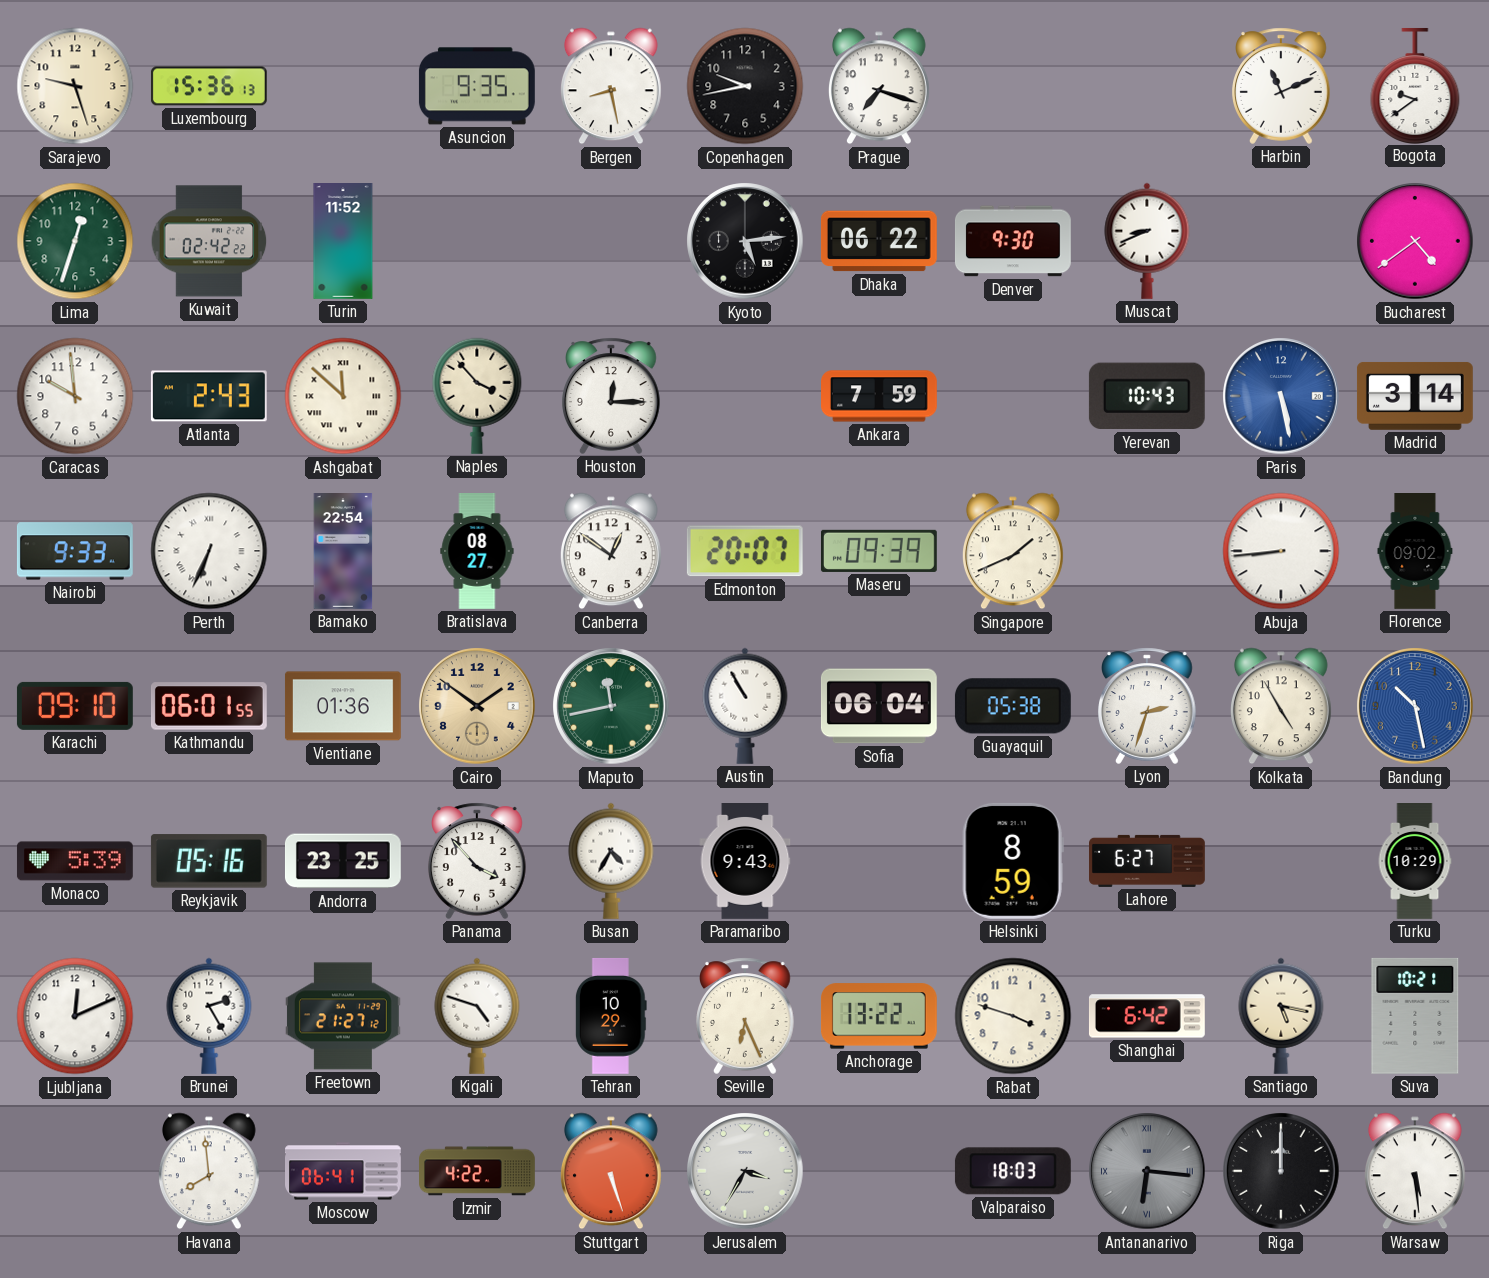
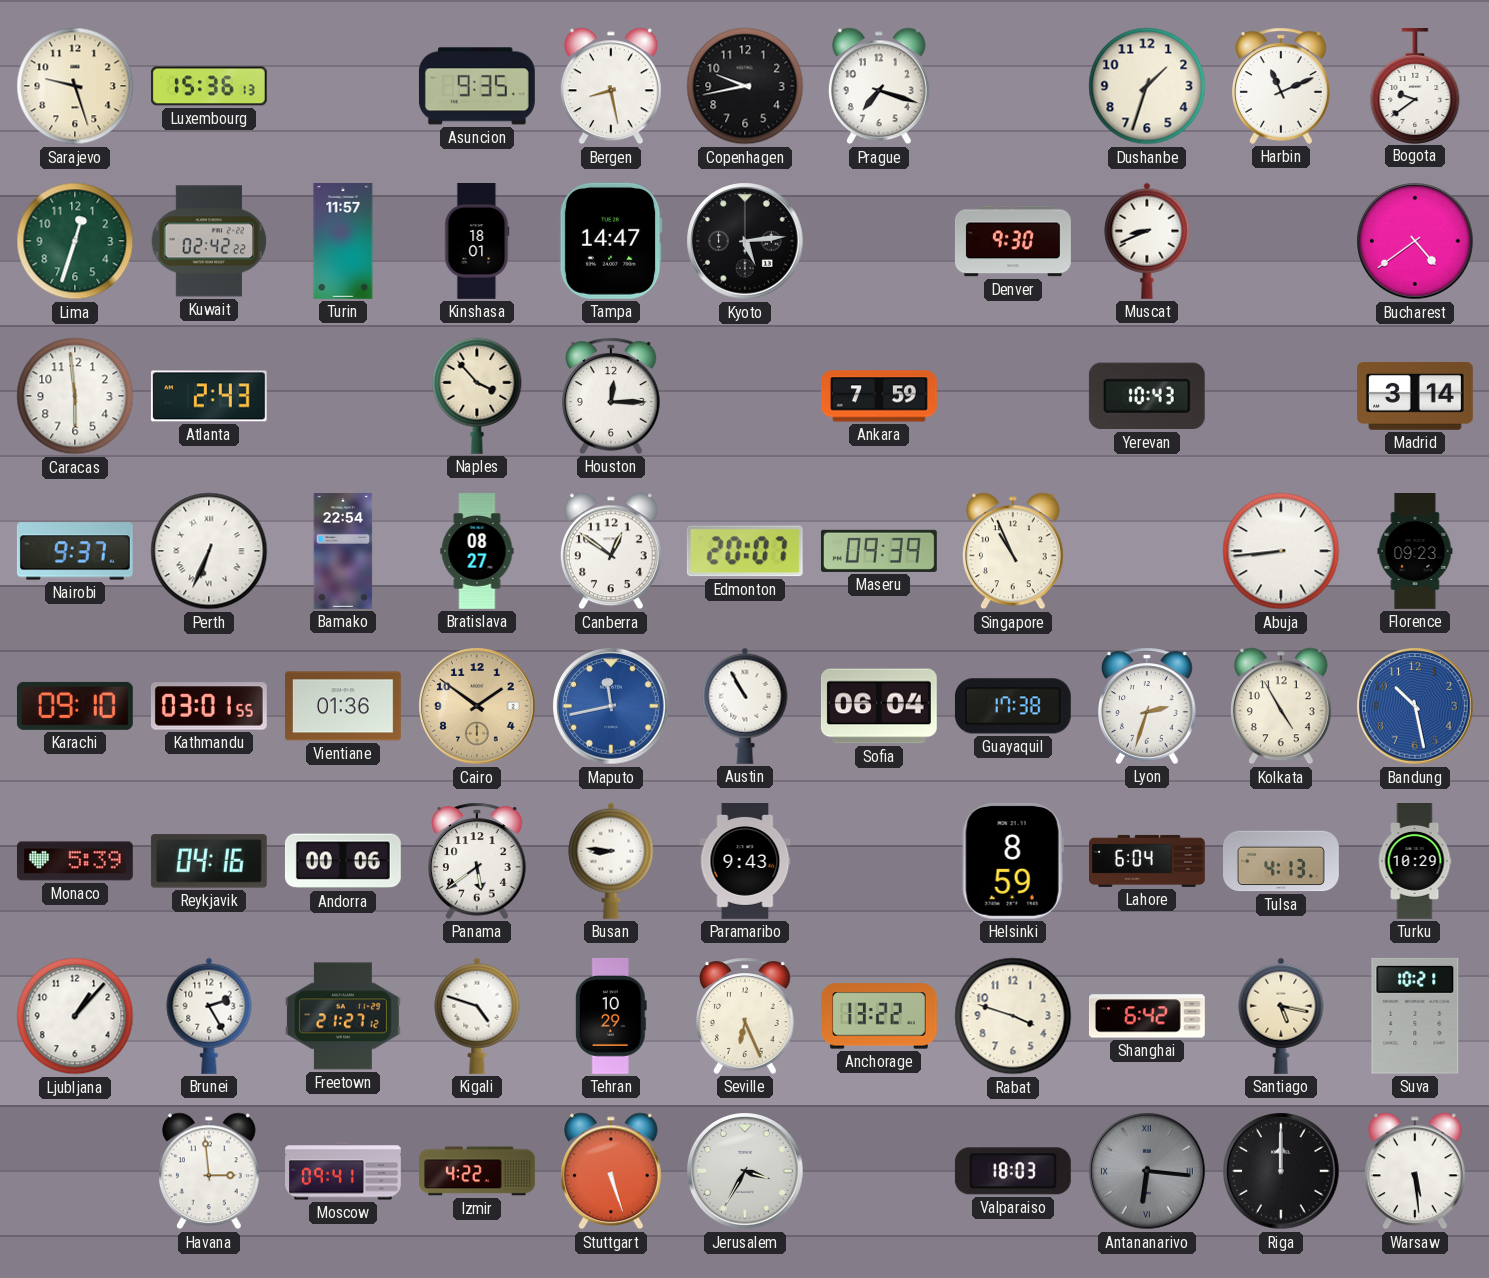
Dushanbe: none -> 1:33 (1147, 86)
Turin: 11:52 -> 11:57 (343, 242)
Kinshasa: none -> 18:01 (477, 242)
Tampa: none -> 14:47 (611, 241)
Dhaka: 06:22 -> none (879, 241)
Caracas: 9:59 -> 5:59 (75, 396)
Ashgabat: 11:52 -> none (343, 396)
Paris: 5:28 -> none (1281, 396)
Nairobi: 9:33 -> 9:37 (75, 551)
Singapore: 1:41 -> 10:56 (1013, 551)
Florence: 09:02 -> 09:23 (1415, 552)
Kathmandu: 06:01 -> 03:01 (209, 706)
Maputo dial: green -> blue (611, 706)
Guayaquil: 05:38 -> 17:38 (1013, 706)
Reykjavik: 05:16 -> 04:16 (209, 861)
Andorra: 23:25 -> 00:06 (343, 861)
Panama: 3:53 -> 5:39 (477, 861)
Busan: 4:35 -> 8:46 (611, 861)
Lahore: 6:27 -> 6:04 (1148, 861)
Tulsa: none -> 4:13 (1282, 861)
Ljubljana: 12:11 -> 1:07 (75, 1016)
Havana: 7:59 -> 2:59 (209, 1171)
Moscow: 06:41 -> 09:41 (344, 1171)
